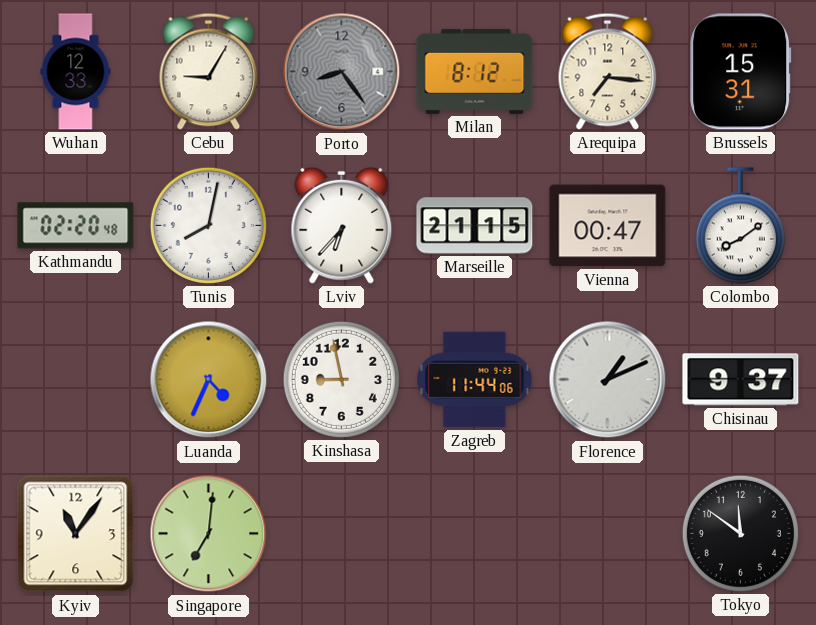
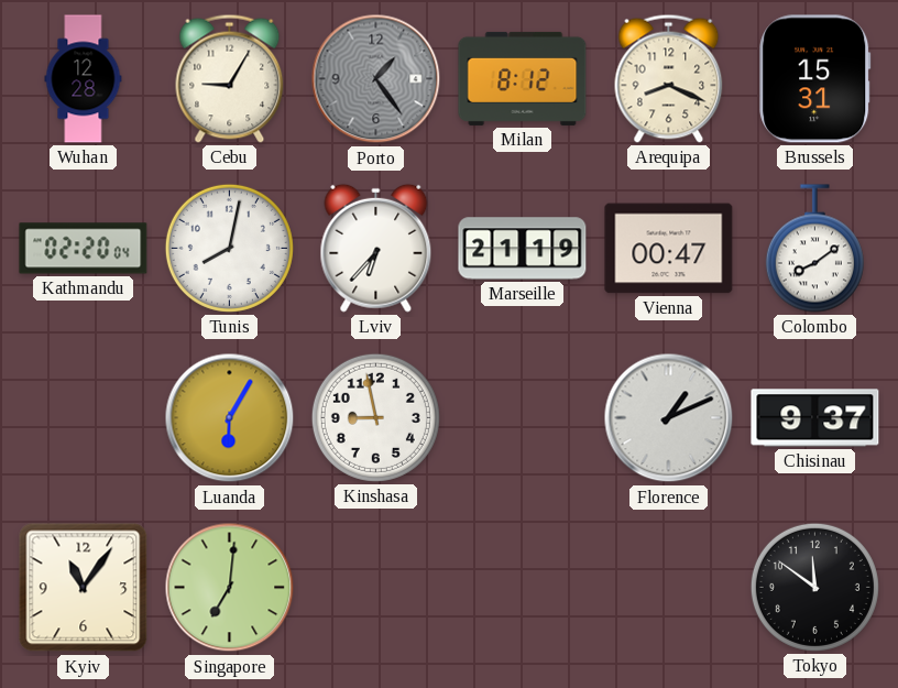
Wuhan: 12:33 -> 12:28 (84, 79)
Porto: 8:24 -> 1:24 (376, 79)
Arequipa: 7:16 -> 8:19 (669, 78)
Kathmandu: 02:20:48 -> 02:20:04 (84, 249)
Marseille: 21:15 -> 21:19 (523, 249)
Luanda: 4:34 -> 6:05 (230, 418)
Zagreb: 11:44 -> none (475, 380)
